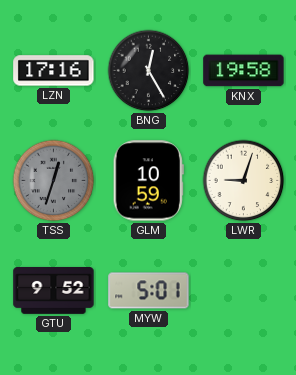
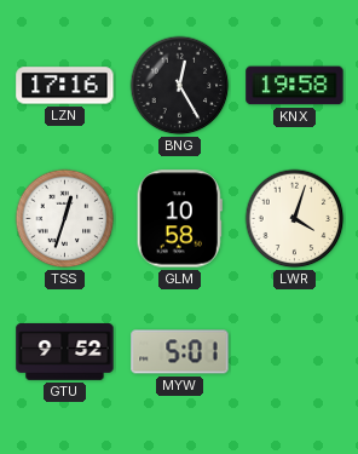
TSS dial: grey -> white (65, 219)
GLM: 10:59 -> 10:58 (179, 219)
LWR: 9:03 -> 4:03 (295, 219)
